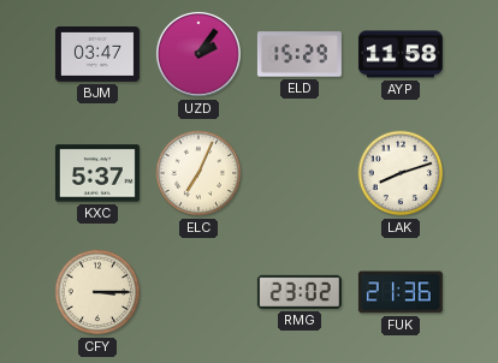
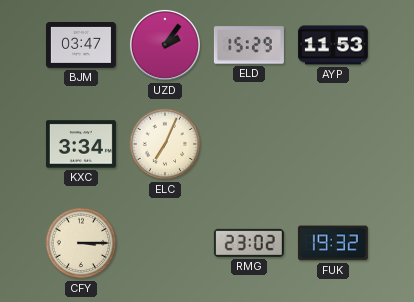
AYP: 11:58 -> 11:53 (333, 45)
KXC: 5:37 -> 3:34 (81, 144)
LAK: 8:12 -> none (401, 173)
FUK: 21:36 -> 19:32 (333, 243)
